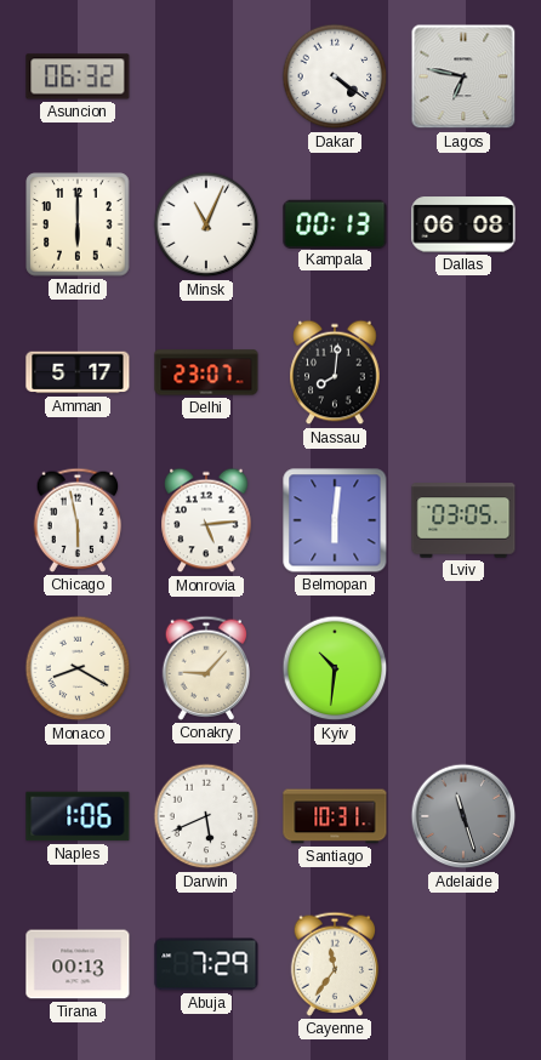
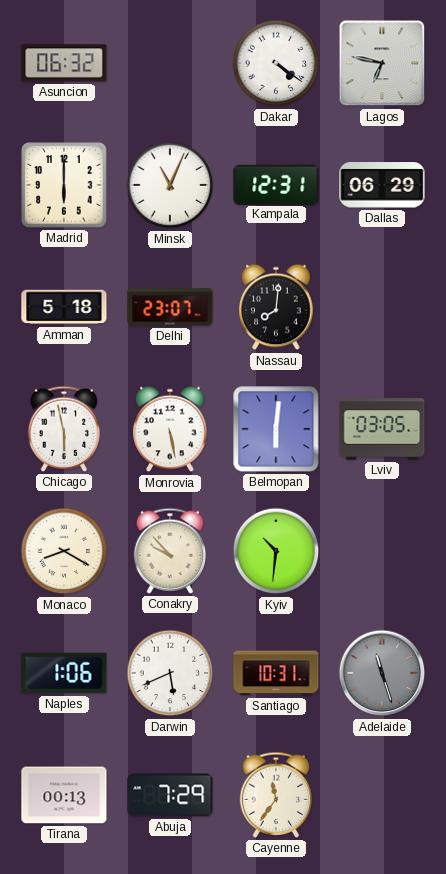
Kampala: 00:13 -> 12:31 (276, 184)
Dallas: 06:08 -> 06:29 (382, 185)
Amman: 5:17 -> 5:18 (64, 307)
Monrovia: 5:14 -> 5:28 (170, 429)
Conakry: 9:07 -> 9:53 (170, 551)
